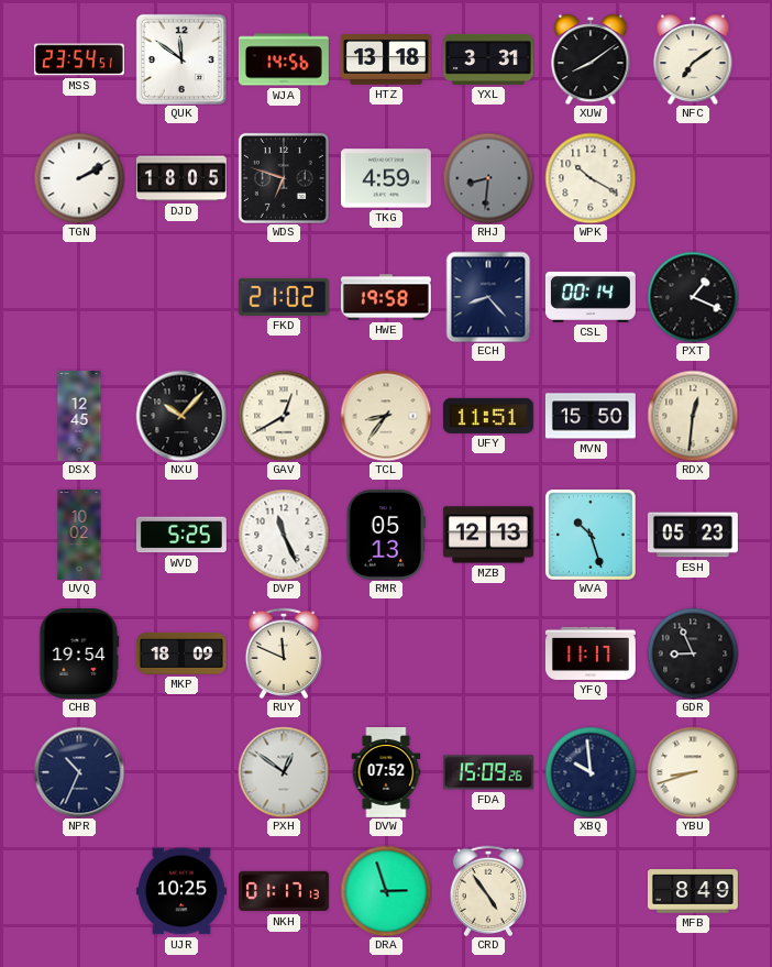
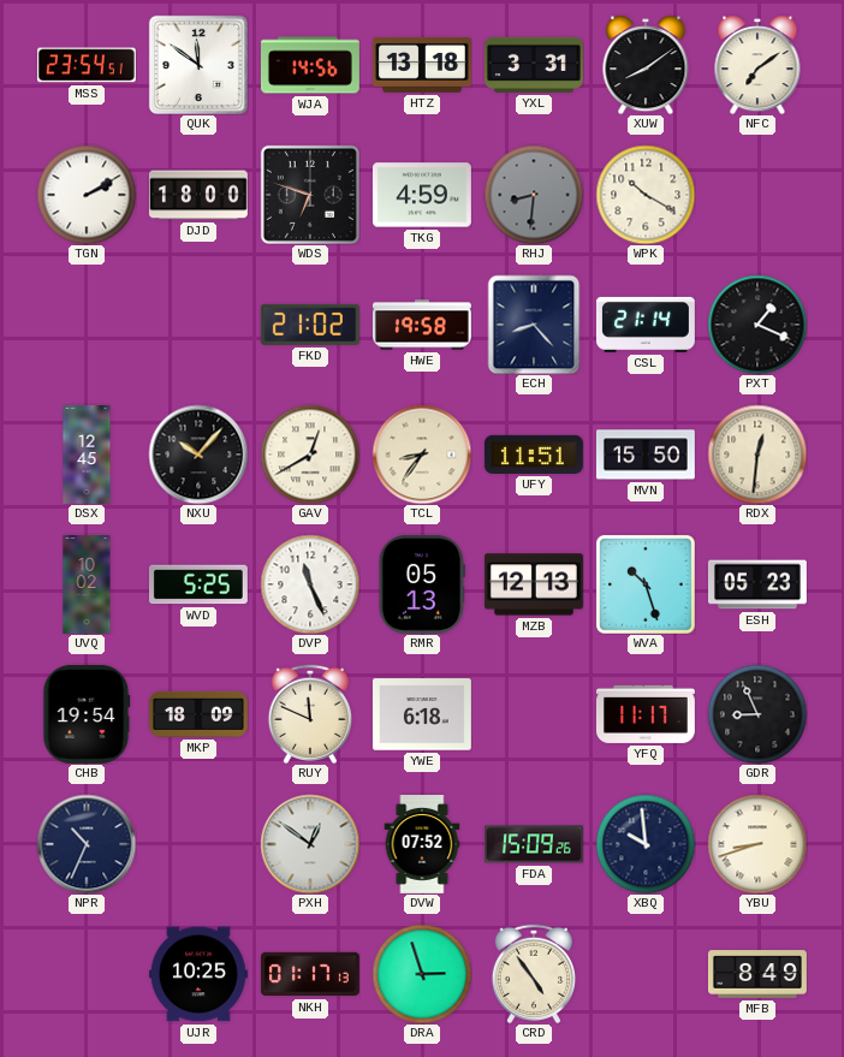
DJD: 18:05 -> 18:00 (198, 195)
CSL: 00:14 -> 21:14 (646, 325)
YWE: none -> 6:18 (422, 714)
